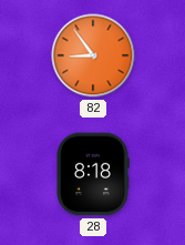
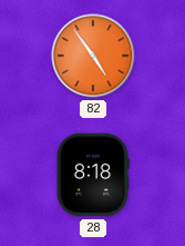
82: 8:54 -> 4:54 (93, 56)
